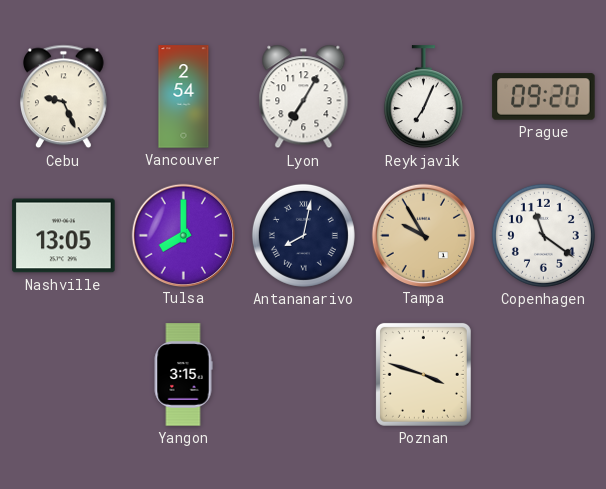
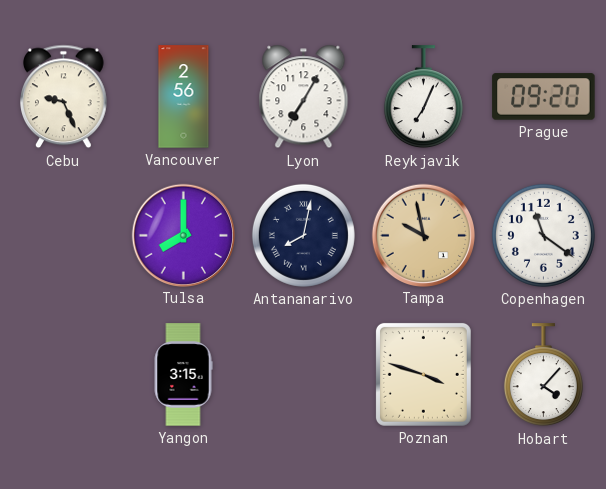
Vancouver: 2:54 -> 2:56 (184, 97)
Nashville: 13:05 -> none (64, 236)
Tampa: 9:55 -> 9:58 (423, 235)
Hobart: none -> 4:07 (543, 375)
